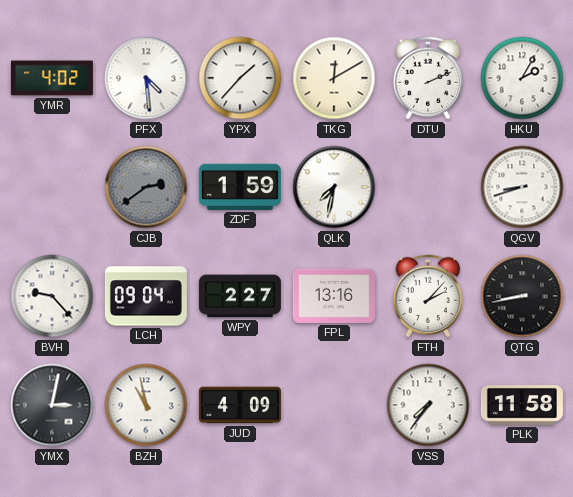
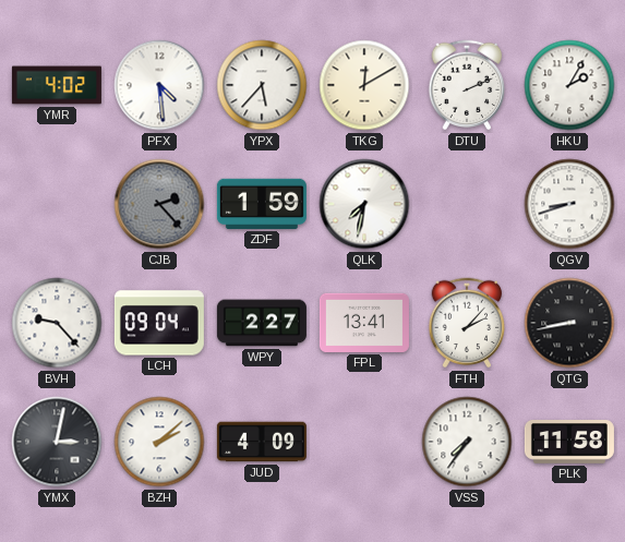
YPX: 1:37 -> 5:37 (262, 85)
CJB: 2:39 -> 2:23 (159, 204)
FPL: 13:16 -> 13:41 (364, 323)
BZH: 10:58 -> 2:08 (159, 442)
